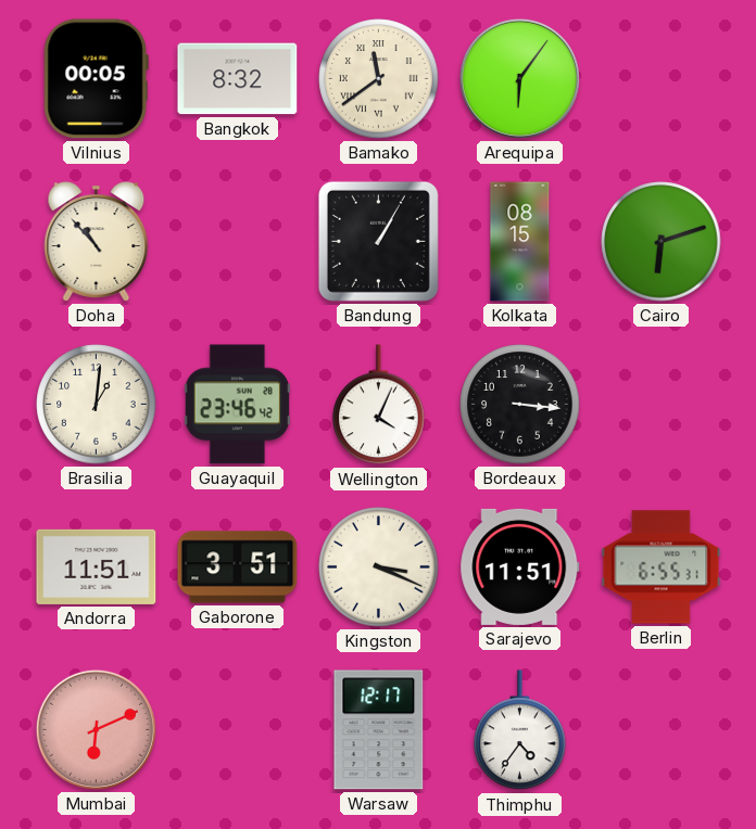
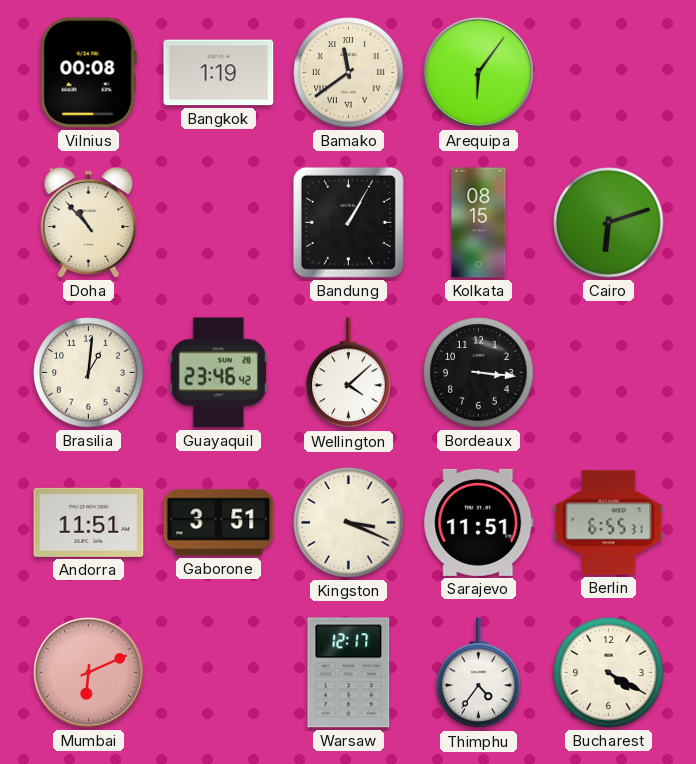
Vilnius: 00:05 -> 00:08 (88, 73)
Bangkok: 8:32 -> 1:19 (219, 73)
Wellington: 4:04 -> 4:08 (349, 373)
Bucharest: none -> 4:20 (609, 673)
